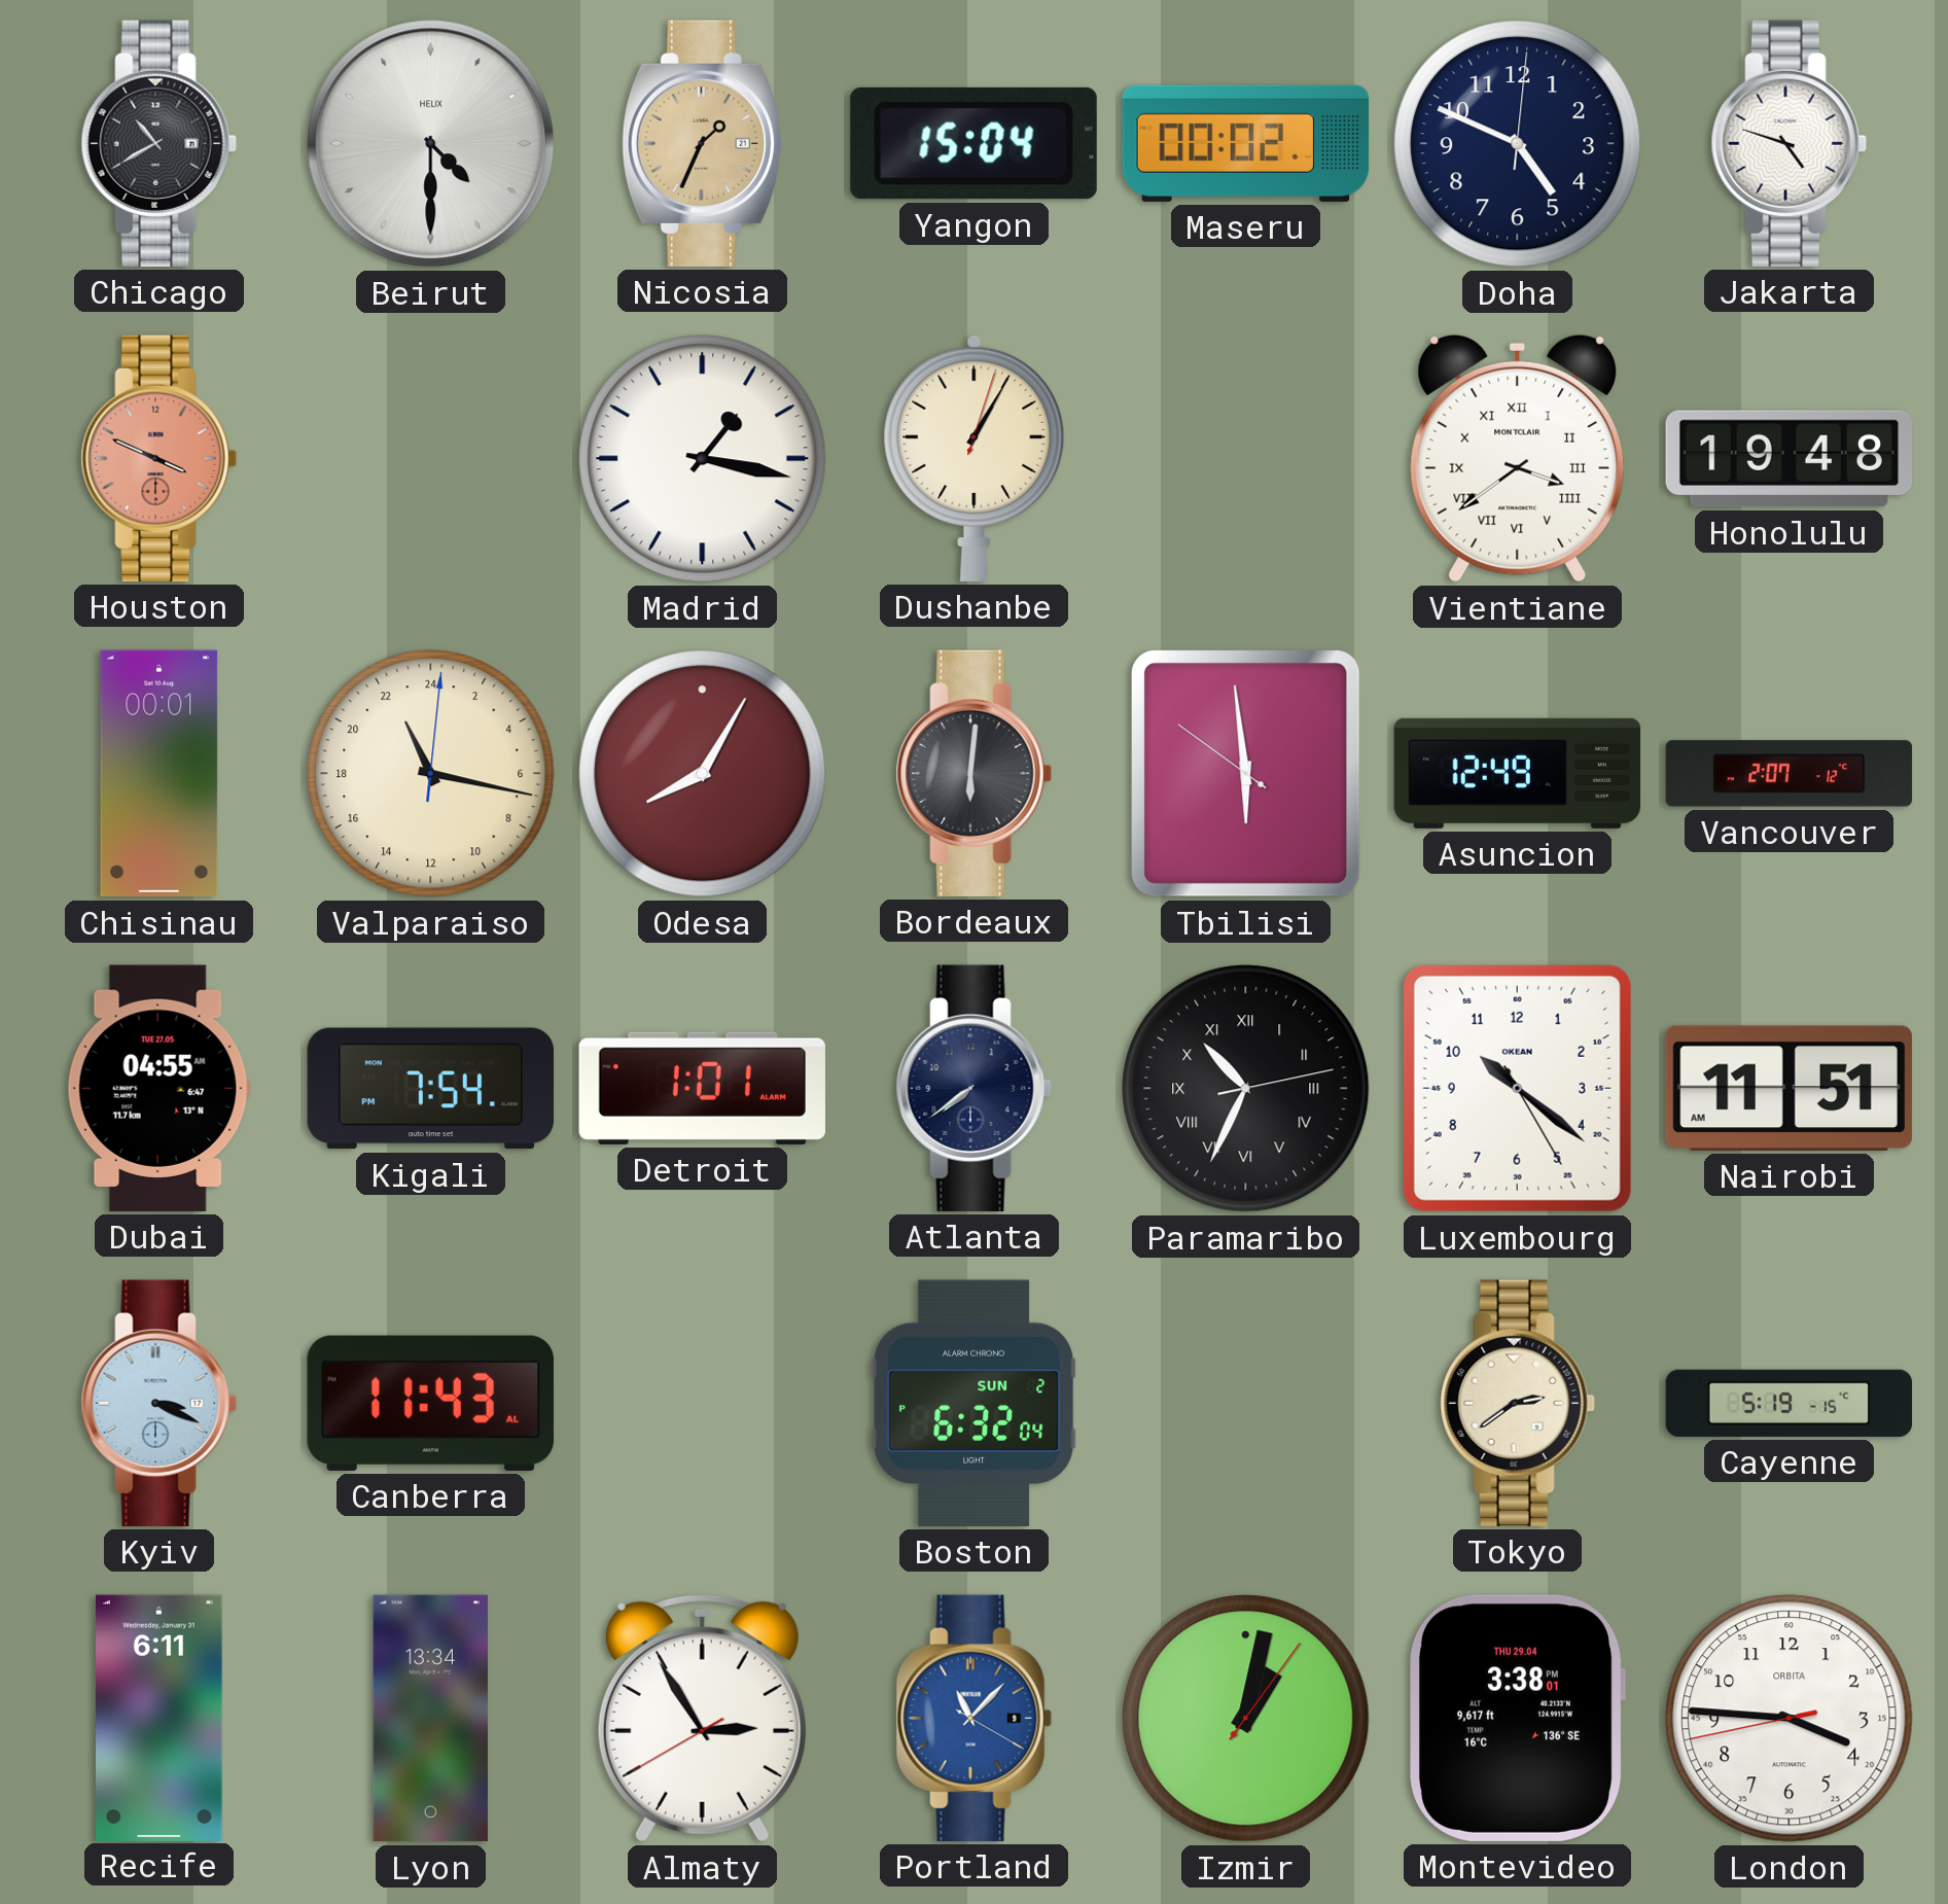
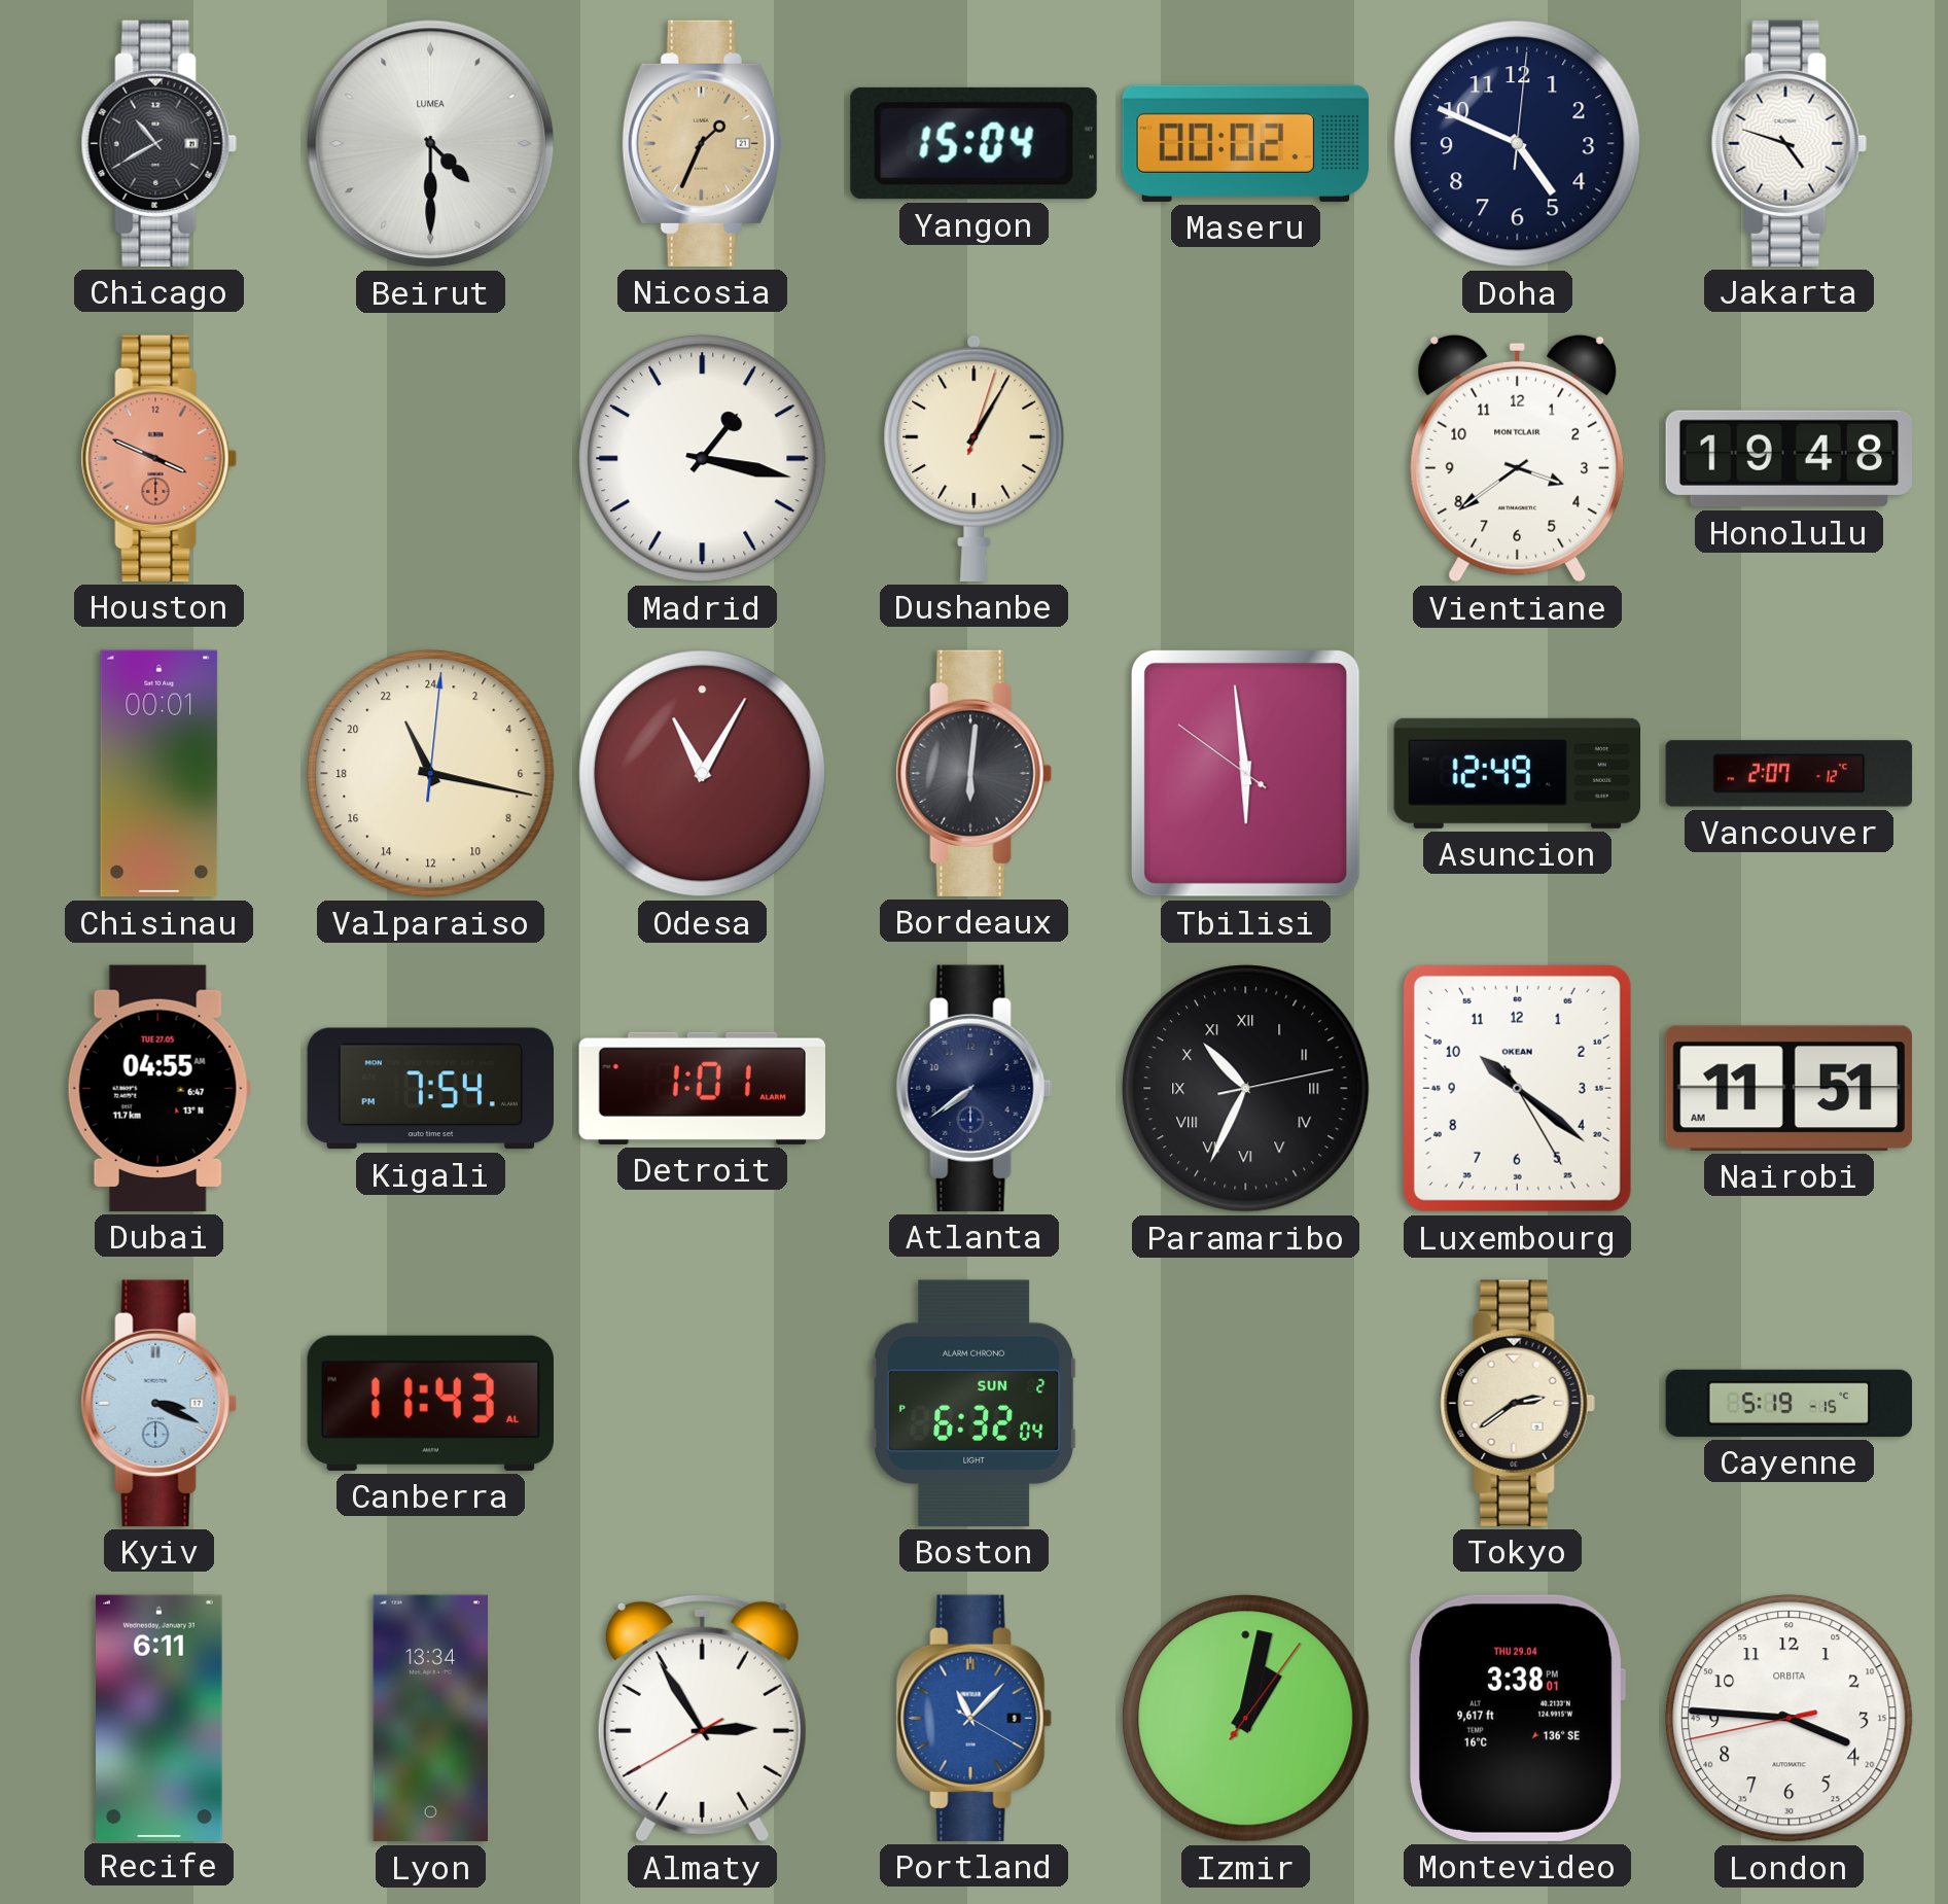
Beirut brand: HELIX -> LUMEA (431, 144)
Vientiane numerals: Roman -> Arabic (1518, 458)
Odesa: 8:05 -> 11:05 (703, 774)
